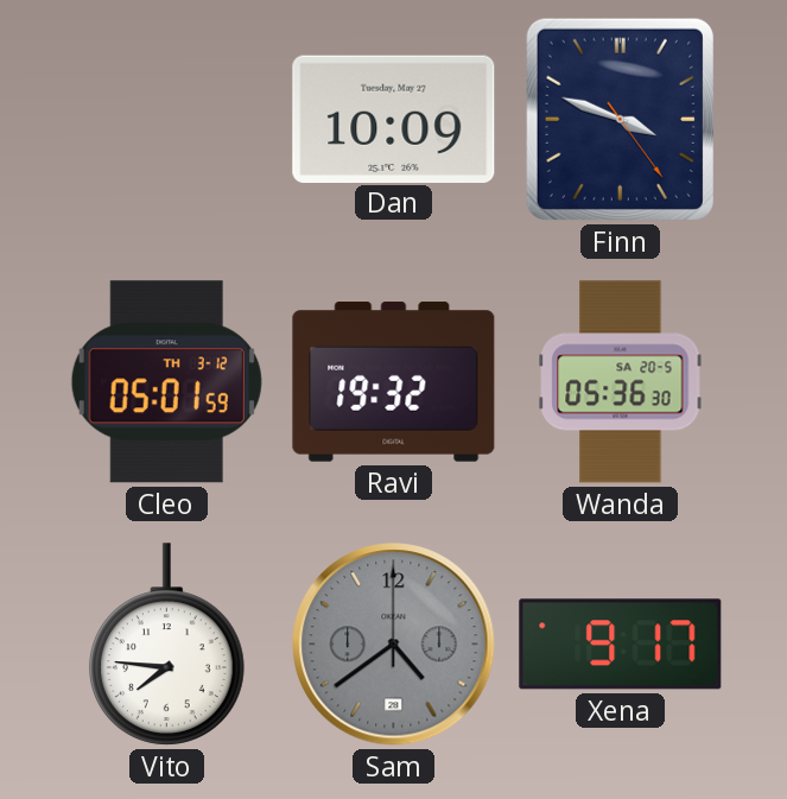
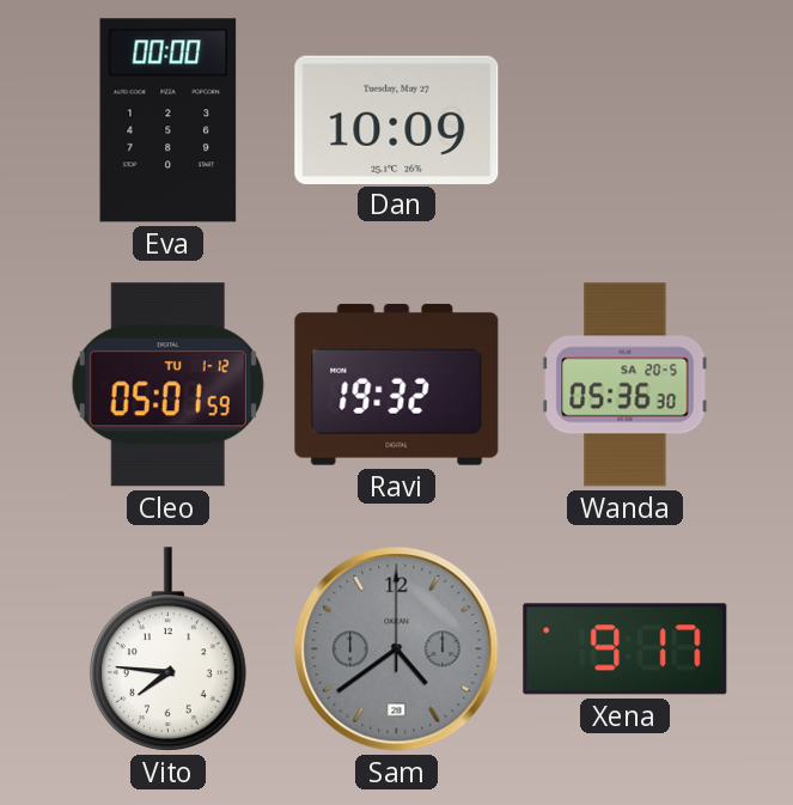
Eva: none -> 00:00 (169, 121)
Finn: 3:48 -> none (620, 119)
Cleo date: TH 3-12 -> TU 1-12 (167, 385)
